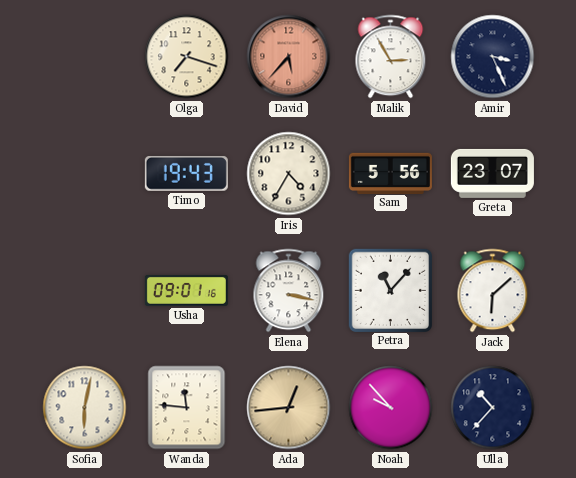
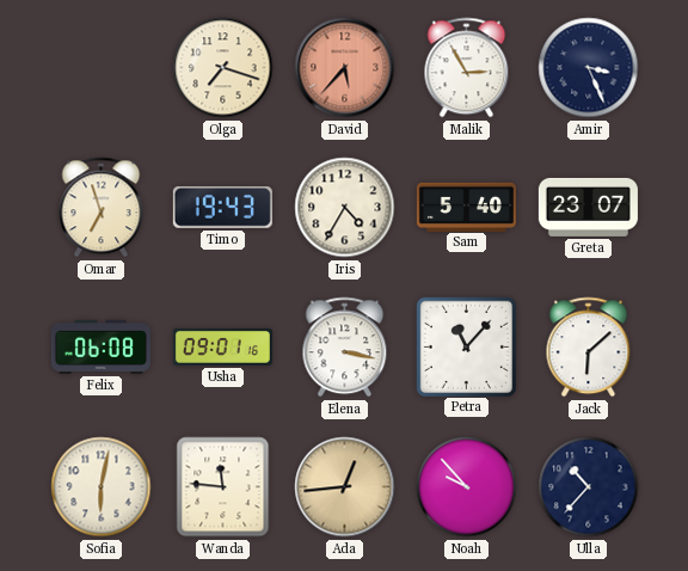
Omar: none -> 6:57 (102, 208)
Sam: 5:56 -> 5:40 (466, 207)
Felix: none -> 06:08 (100, 346)
